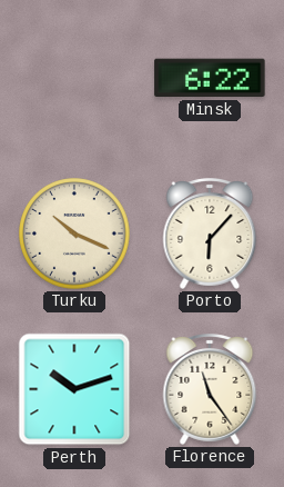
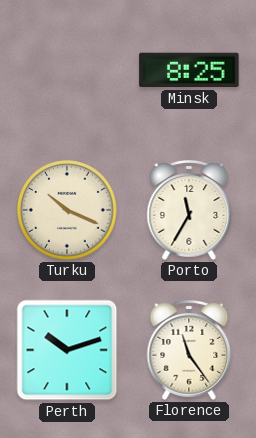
Minsk: 6:22 -> 8:25 (189, 70)
Porto: 6:07 -> 11:35 (189, 211)
